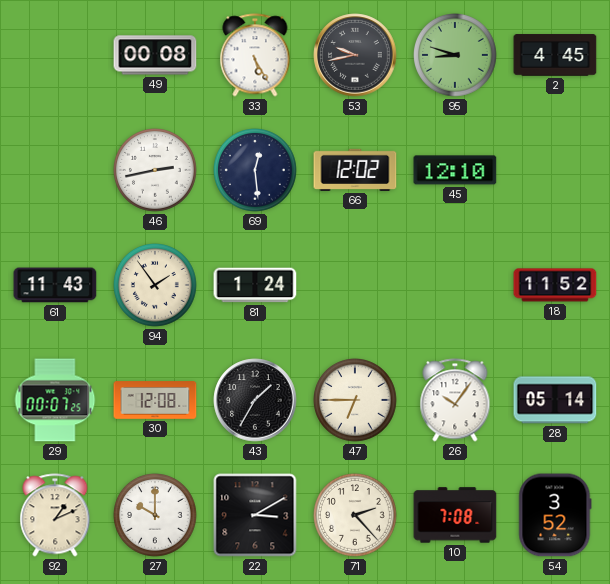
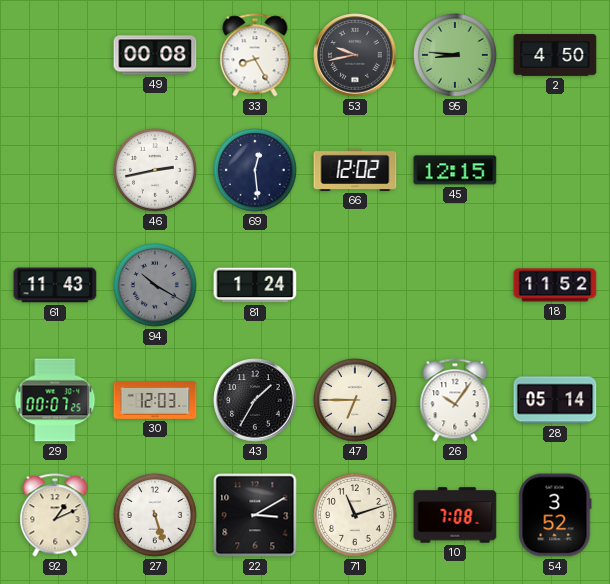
33: 5:25 -> 8:25 (255, 55)
95: 8:48 -> 8:46 (456, 56)
2: 4:45 -> 4:50 (555, 55)
45: 12:10 -> 12:15 (455, 170)
94: 1:54 -> 10:20 (156, 286)
94 dial: cream -> grey (156, 286)
30: 12:08 -> 12:03 (155, 400)
27: 10:00 -> 5:27 (156, 516)
71: 2:23 -> 11:12 (356, 516)
